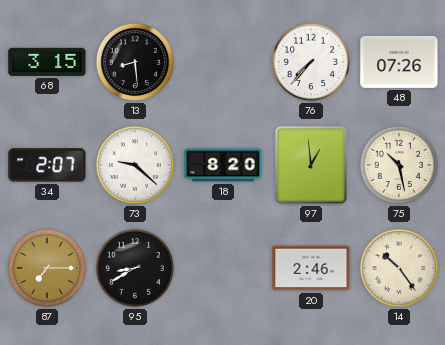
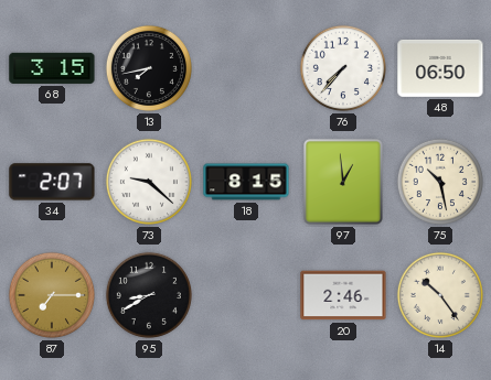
13: 8:29 -> 7:43 (149, 68)
48: 07:26 -> 06:50 (440, 68)
18: 8:20 -> 8:15 (246, 182)
